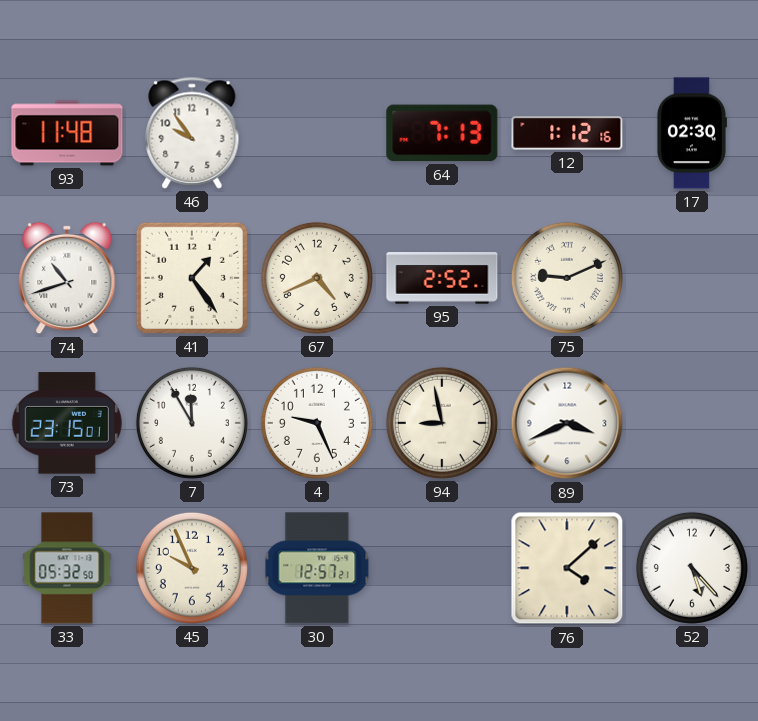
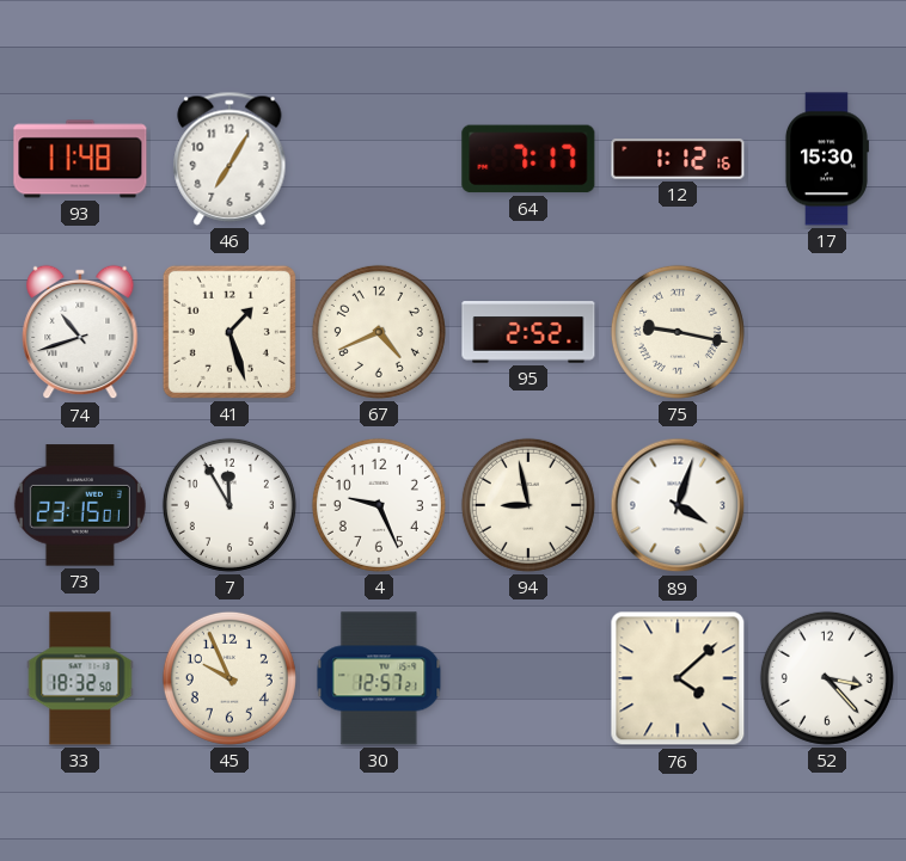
46: 9:54 -> 7:05 (229, 159)
64: 7:13 -> 7:17 (528, 159)
17: 02:30 -> 15:30 (826, 159)
41: 1:24 -> 1:27 (229, 332)
75: 9:11 -> 9:17 (678, 332)
89: 3:41 -> 4:03 (678, 505)
33: 05:32 -> 18:32 (80, 678)
52: 5:23 -> 3:23 (827, 678)
